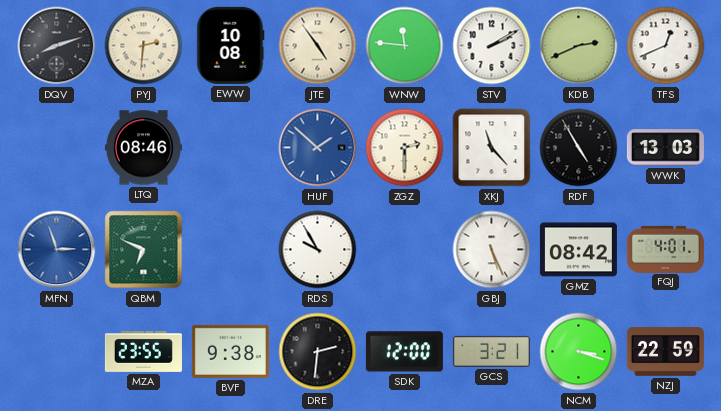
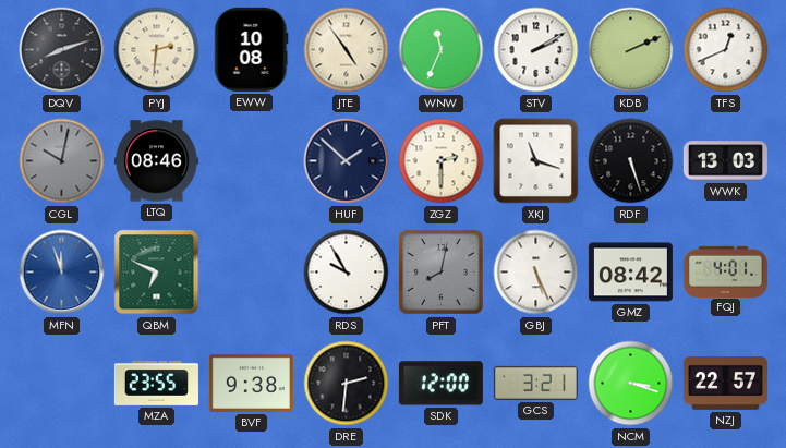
WNW: 11:46 -> 11:34 (442, 50)
KDB: 2:41 -> 2:11 (631, 50)
CGL: none -> 10:02 (62, 161)
HUF dial: blue -> navy (347, 161)
XKJ: 11:23 -> 11:18 (536, 161)
RDF: 4:55 -> 5:27 (631, 161)
MFN: 2:57 -> 11:57 (62, 273)
PFT: none -> 8:02 (442, 273)
NZJ: 22:59 -> 22:57 (725, 383)
